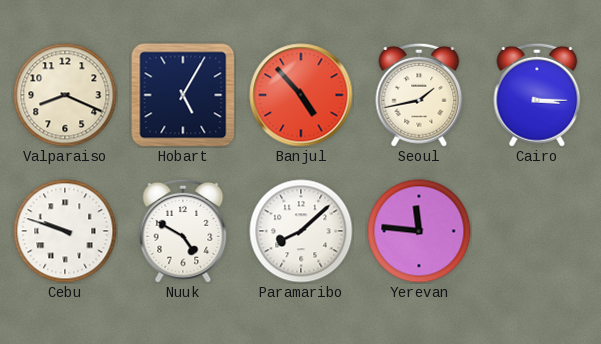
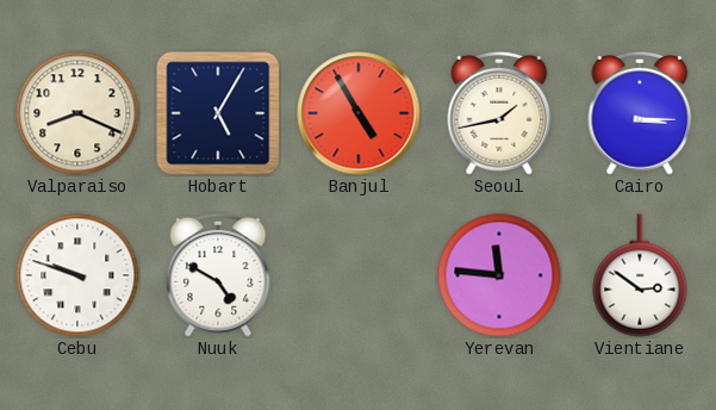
Banjul: 4:53 -> 4:55 (359, 113)
Paramaribo: 8:08 -> none (301, 231)
Vientiane: none -> 2:51 (640, 275)
